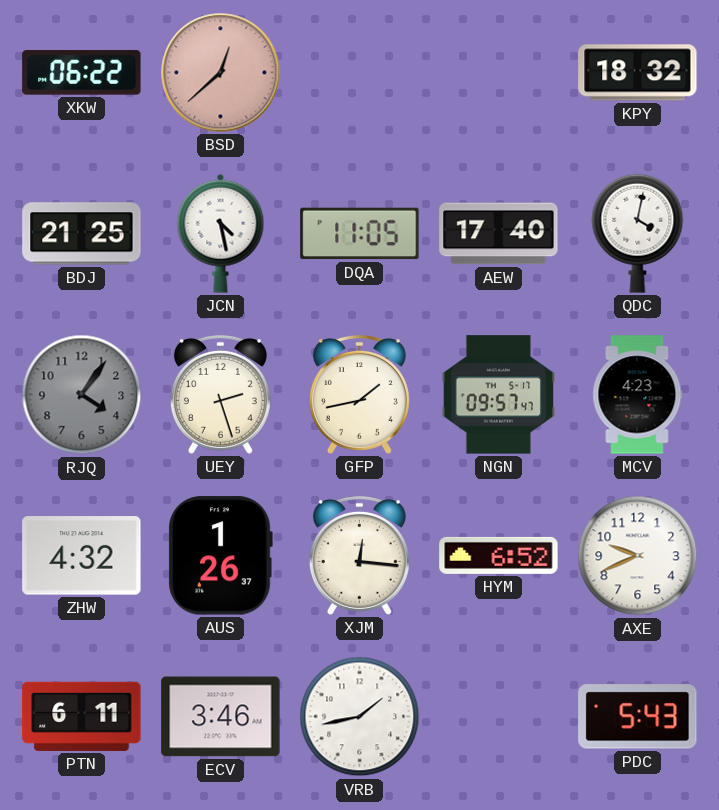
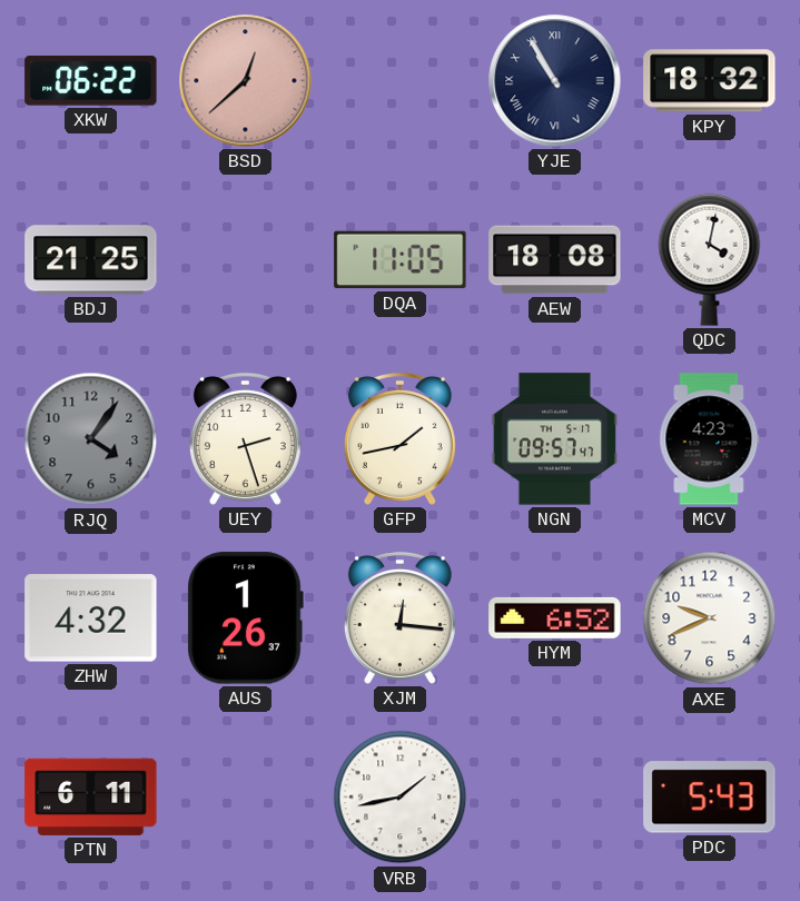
YJE: none -> 10:55 (555, 81)
JCN: 4:28 -> none (221, 233)
AEW: 17:40 -> 18:08 (555, 260)
ECV: 3:46 -> none (221, 717)
